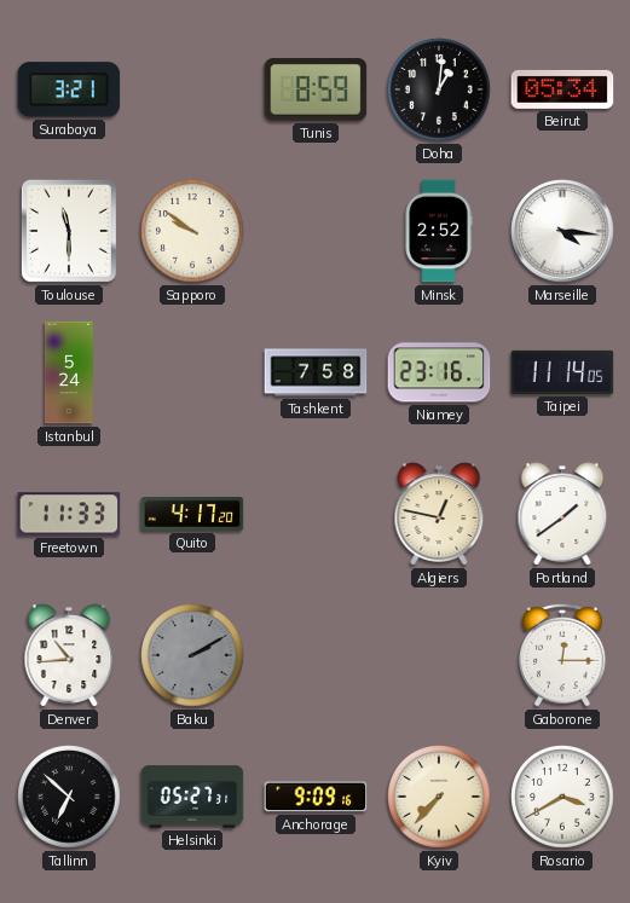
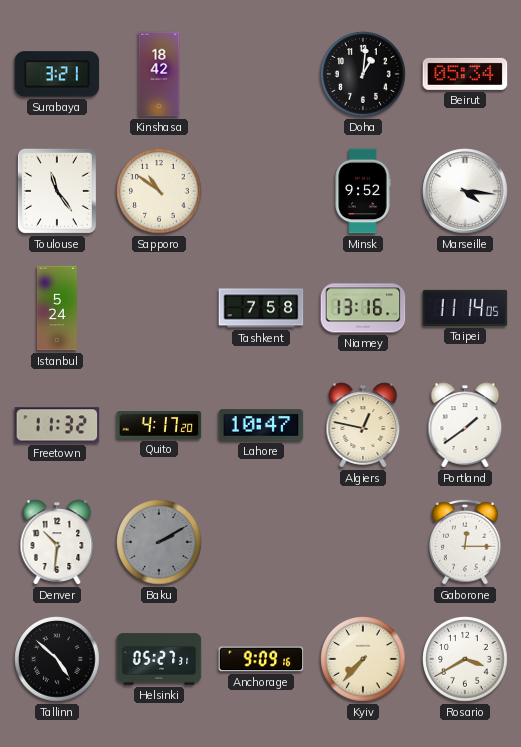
Kinshasa: none -> 18:42 (159, 74)
Tunis: 8:59 -> none (316, 89)
Toulouse: 11:30 -> 11:24 (57, 191)
Sapporo: 9:51 -> 10:51 (159, 191)
Minsk: 2:52 -> 9:52 (363, 191)
Niamey: 23:16 -> 13:16 (363, 308)
Freetown: 11:33 -> 11:32 (57, 425)
Lahore: none -> 10:47 (261, 425)
Denver: 10:44 -> 10:31 (57, 542)
Tallinn: 6:52 -> 4:52 (57, 659)
